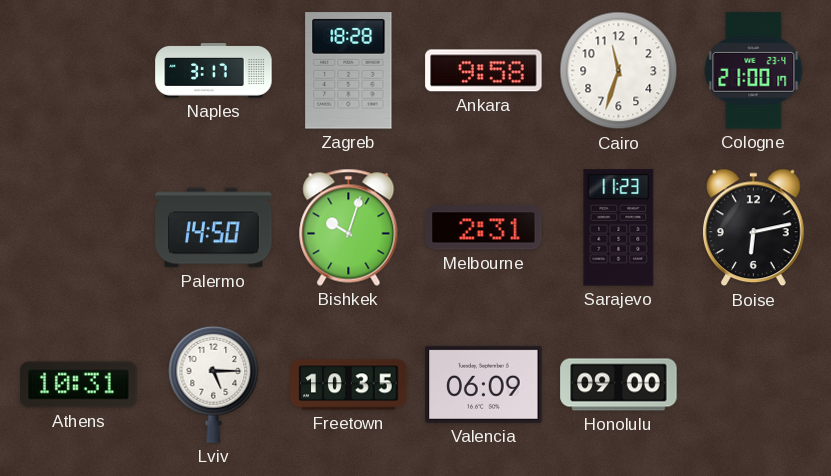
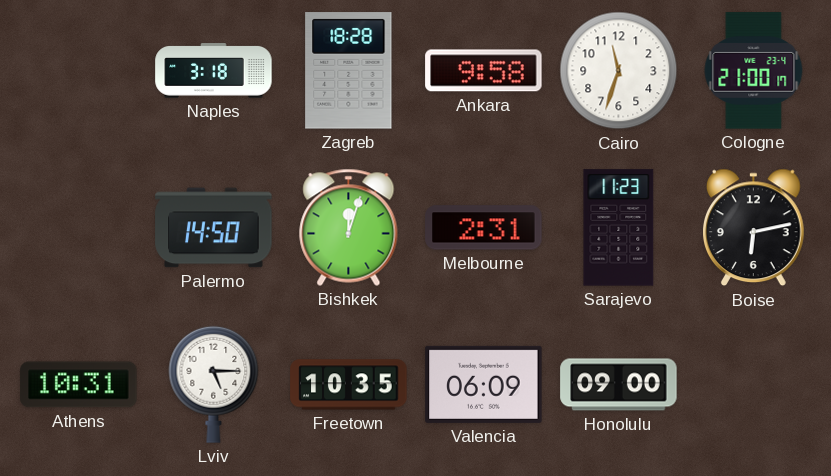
Naples: 3:17 -> 3:18 (214, 71)
Bishkek: 10:03 -> 12:03 (349, 227)
